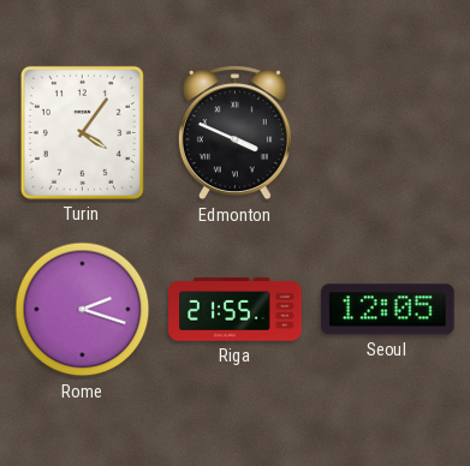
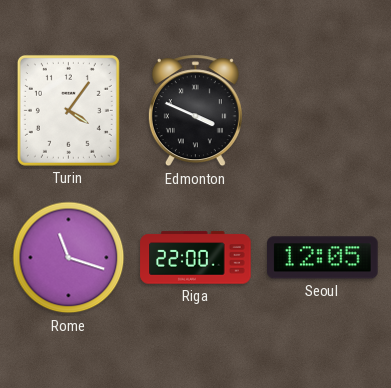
Rome: 2:18 -> 11:18 (69, 258)
Riga: 21:55 -> 22:00 (196, 258)
